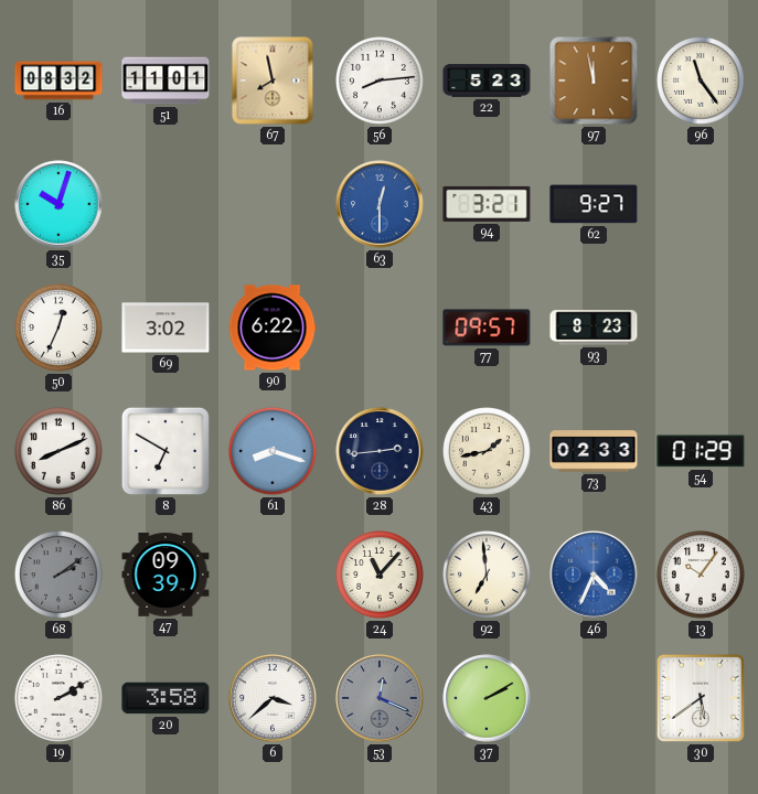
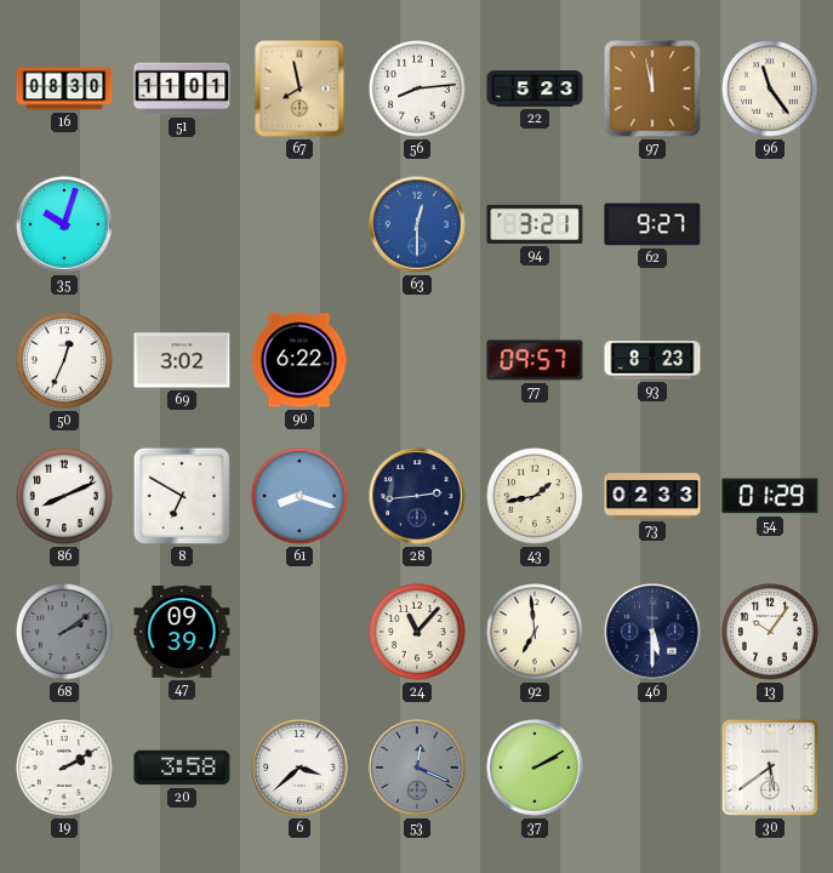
16: 08:32 -> 08:30 (64, 89)
46: 4:34 -> 5:30 (652, 632)
46 dial: blue -> navy (652, 632)
